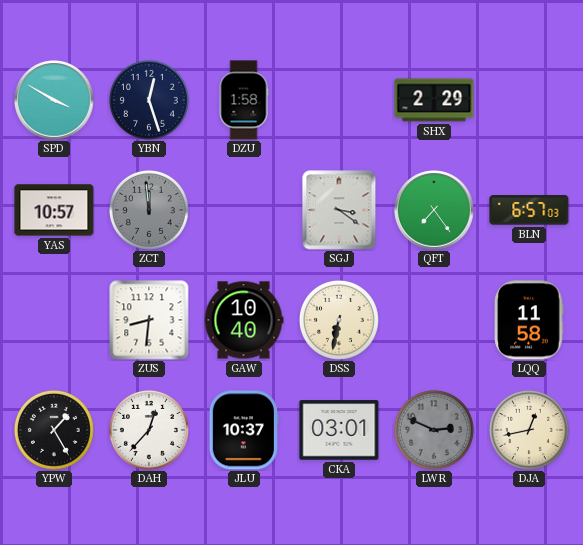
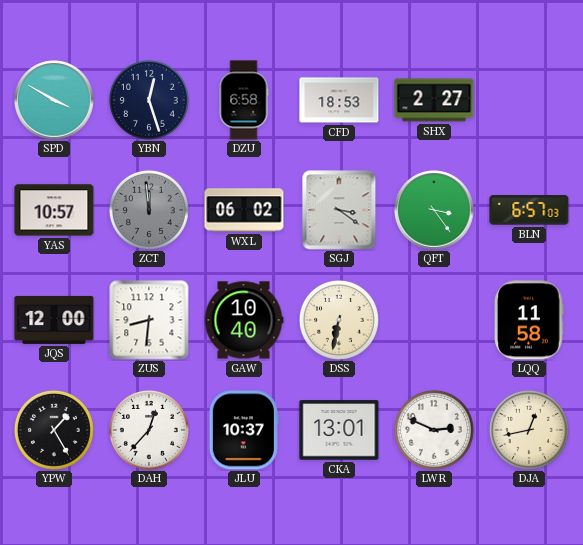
DZU: 1:58 -> 6:58 (244, 100)
CFD: none -> 18:53 (339, 100)
SHX: 2:29 -> 2:27 (434, 100)
WXL: none -> 06:02 (244, 210)
QFT: 7:24 -> 3:24 (434, 210)
JQS: none -> 12:00 (54, 320)
CKA: 03:01 -> 13:01 (339, 430)
LWR dial: grey -> white (434, 430)
